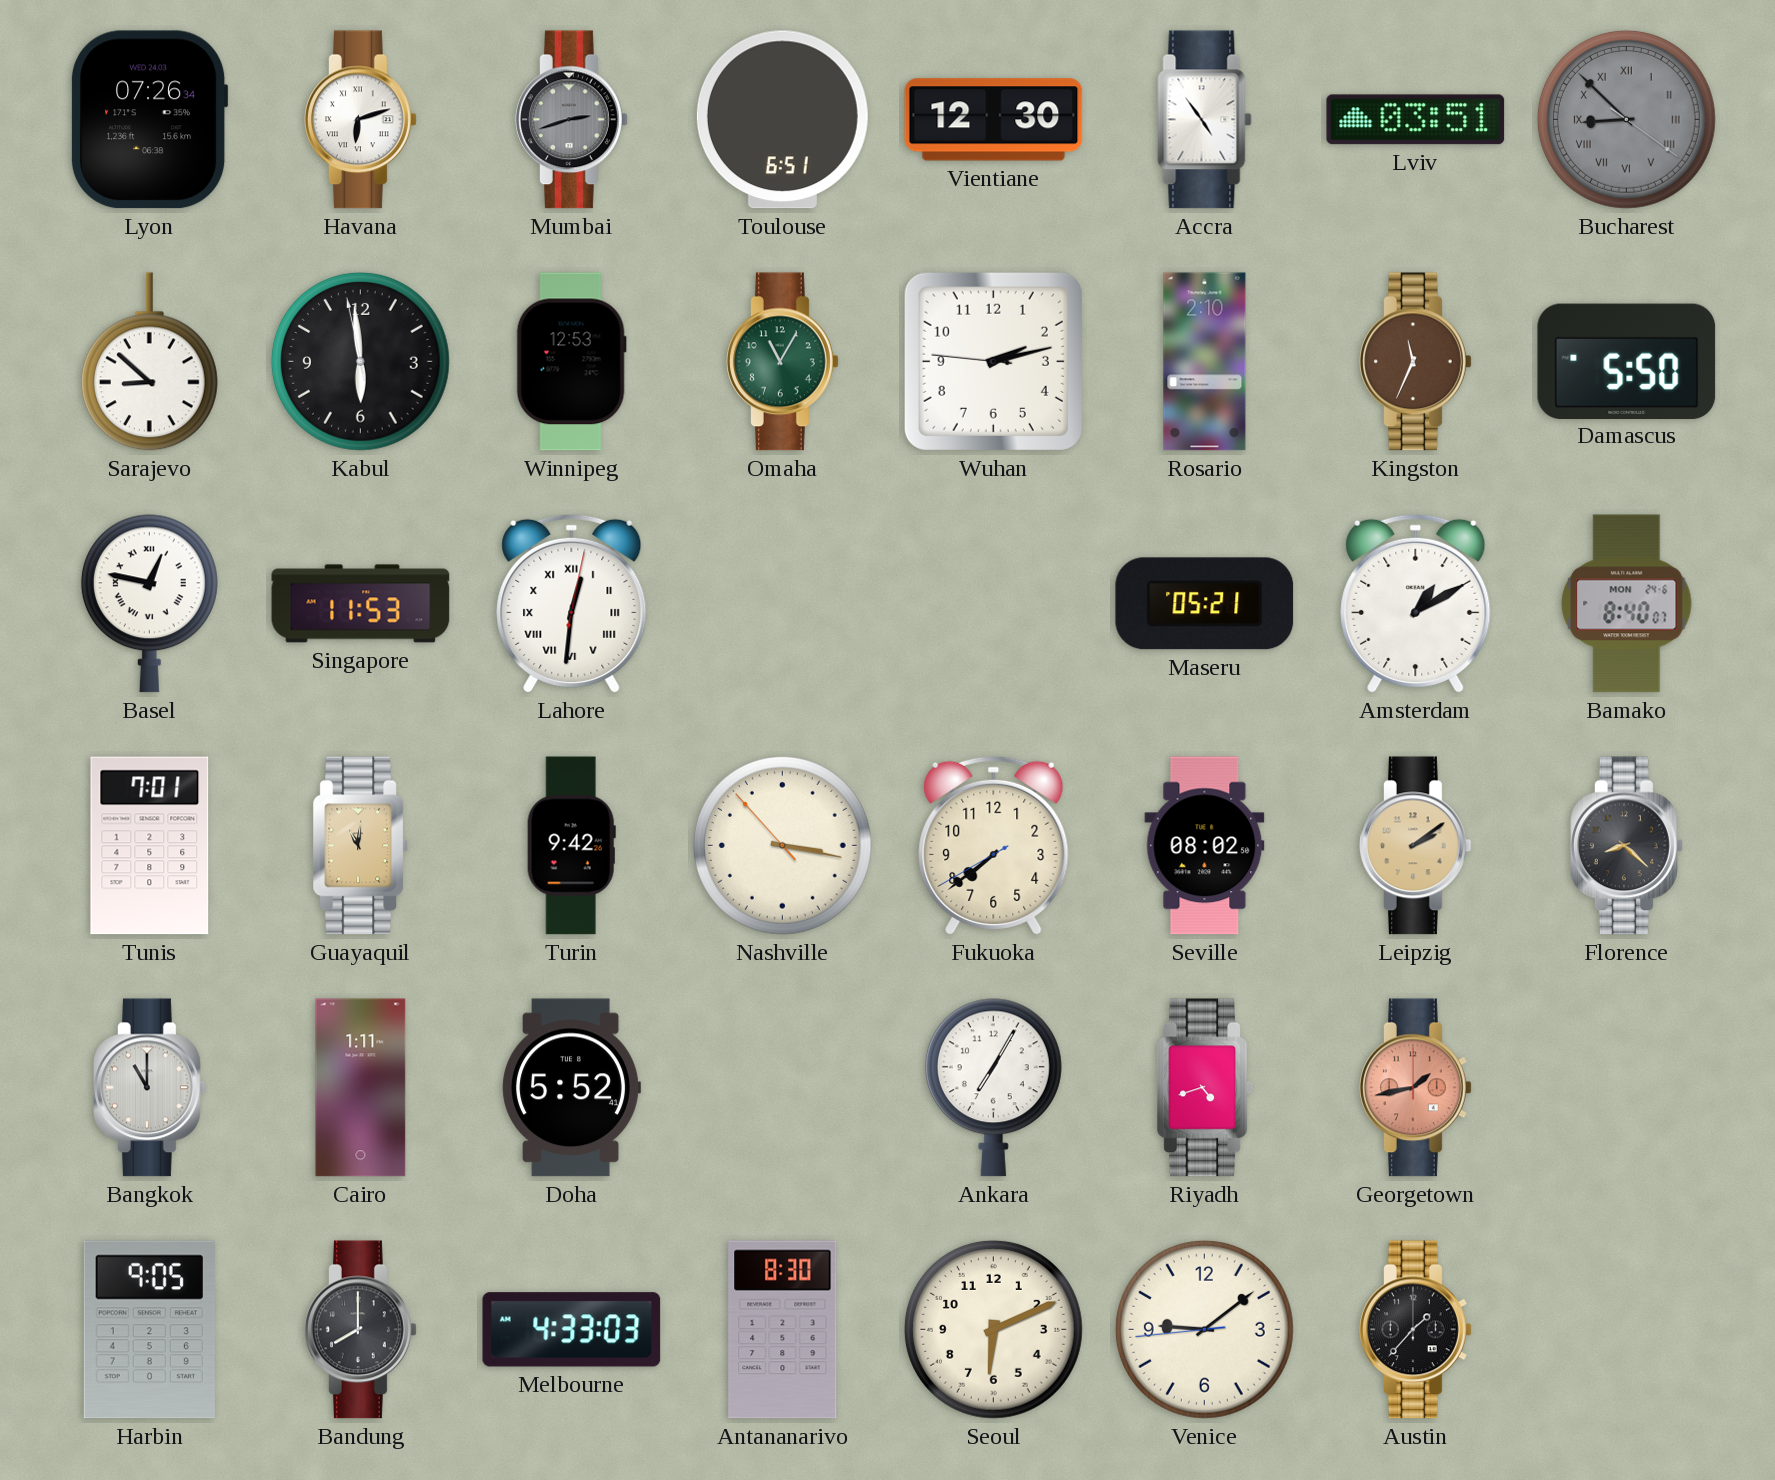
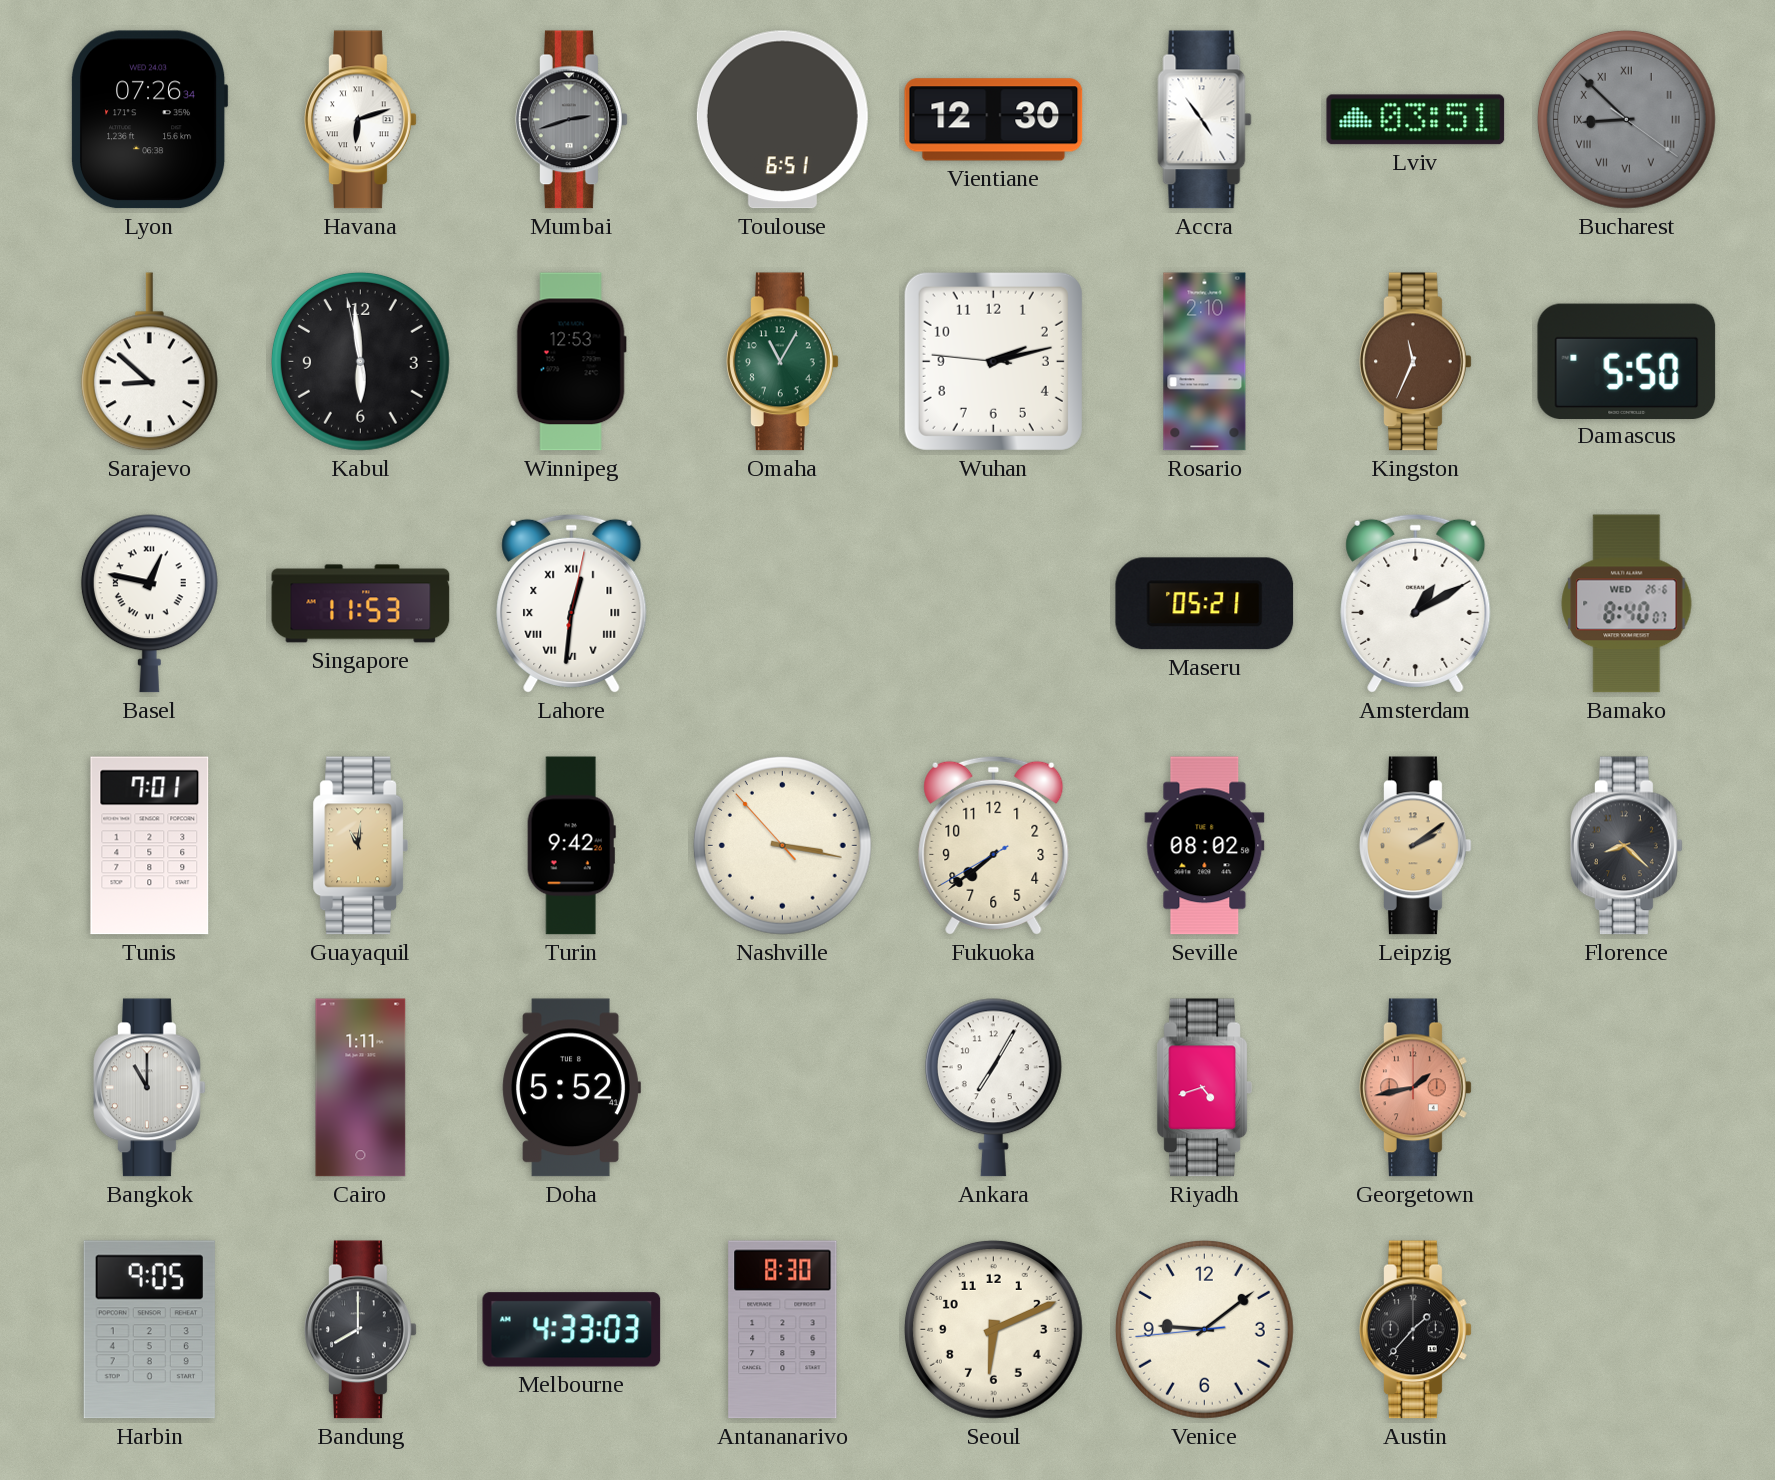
Bamako date: MON 24-6 -> WED 26-6 (1627, 604)
